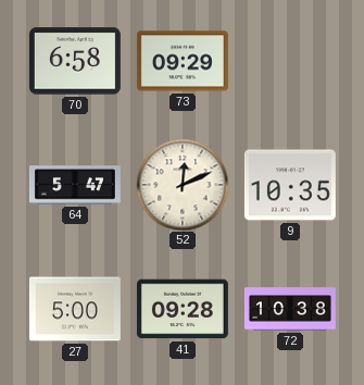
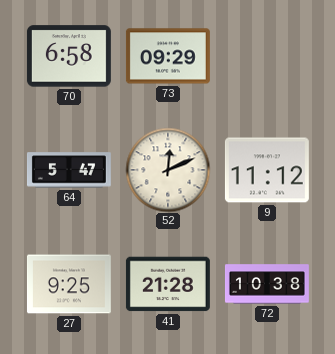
9: 10:35 -> 11:12 (267, 170)
27: 5:00 -> 9:25 (69, 284)
41: 09:28 -> 21:28 (168, 284)
